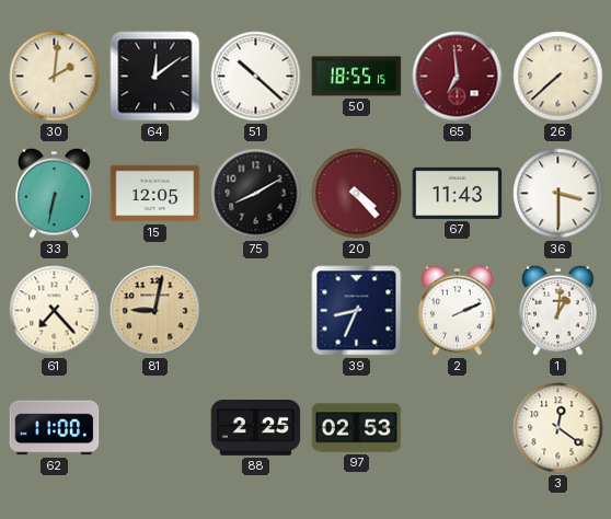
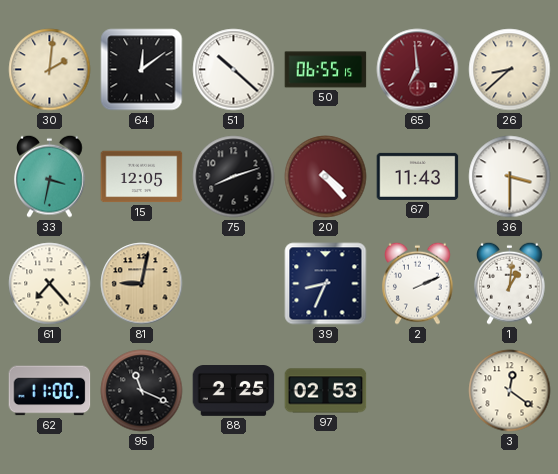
50: 18:55 -> 06:55 (326, 70)
26: 7:38 -> 8:38 (510, 70)
33: 6:32 -> 3:32 (50, 176)
75: 8:10 -> 8:12 (234, 177)
95: none -> 11:19 (142, 391)
